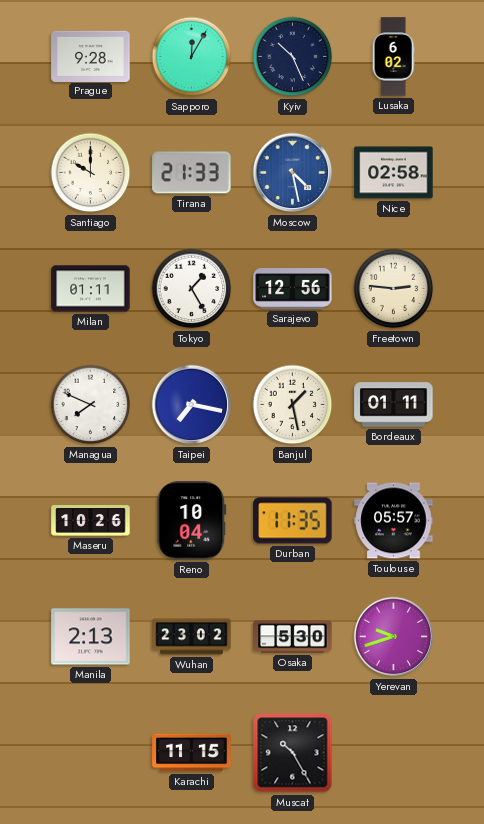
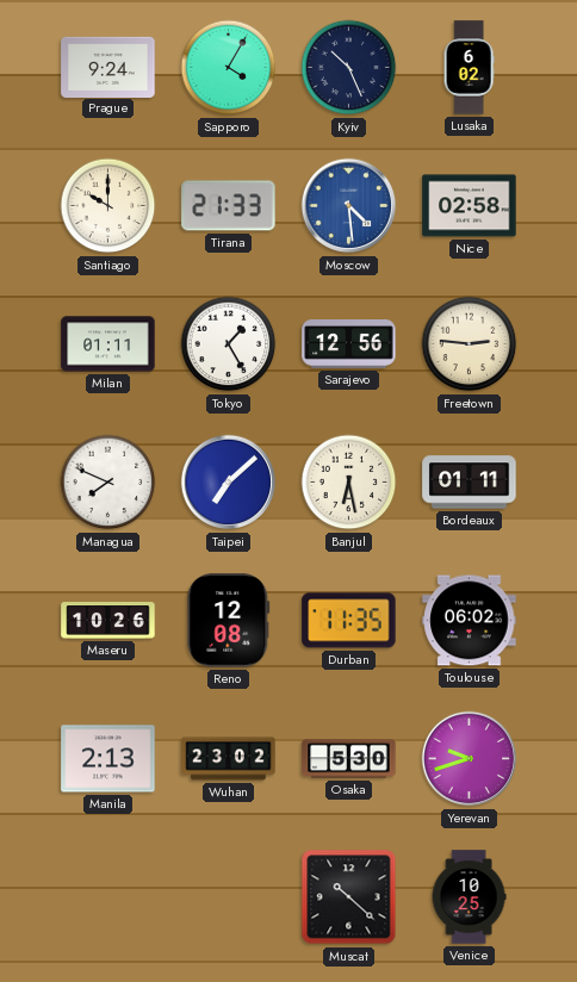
Prague: 9:28 -> 9:24 (108, 67)
Sapporo: 12:05 -> 4:05 (229, 68)
Moscow: 4:28 -> 4:29 (349, 206)
Taipei: 7:17 -> 7:08 (229, 483)
Banjul: 1:28 -> 6:28 (349, 483)
Reno: 10:04 -> 12:08 (229, 621)
Toulouse: 05:57 -> 06:02 (470, 621)
Karachi: 11:15 -> none (192, 753)
Muscat: 10:25 -> 10:22 (349, 897)
Venice: none -> 10:25 (469, 897)
